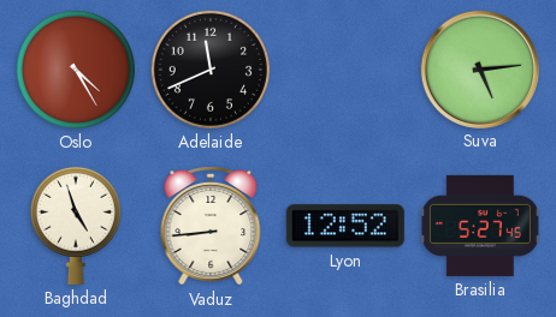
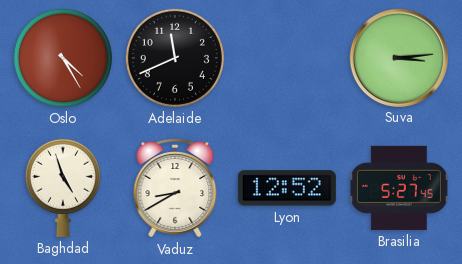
Suva: 5:14 -> 3:14 (398, 57)
Vaduz: 8:44 -> 8:40 (175, 188)
